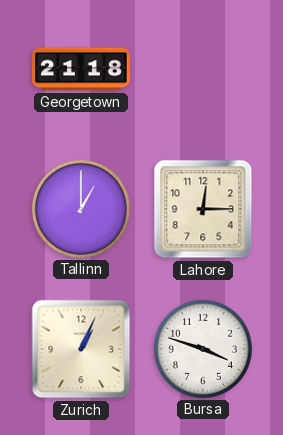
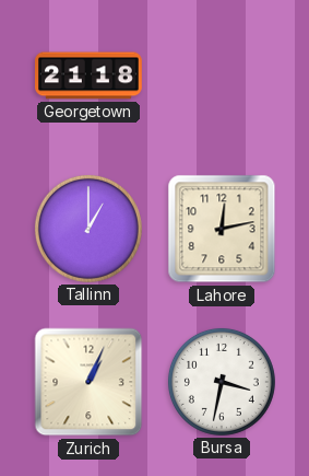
Lahore: 12:15 -> 12:13 (222, 229)
Bursa: 3:48 -> 3:32 (222, 382)
